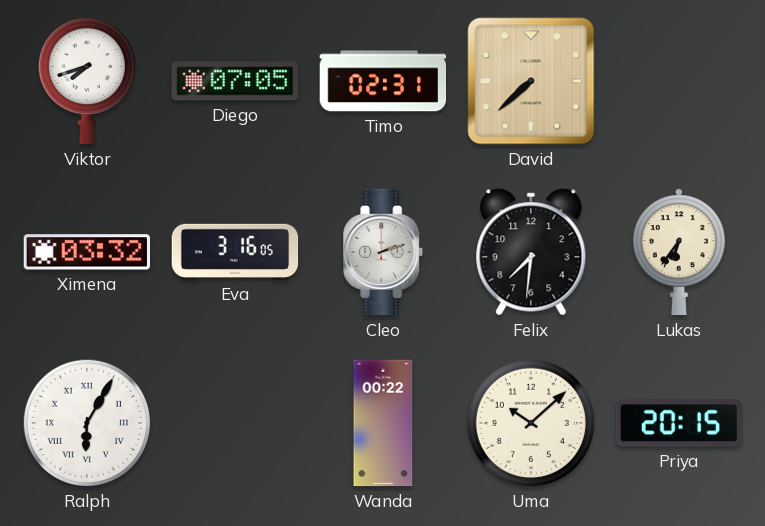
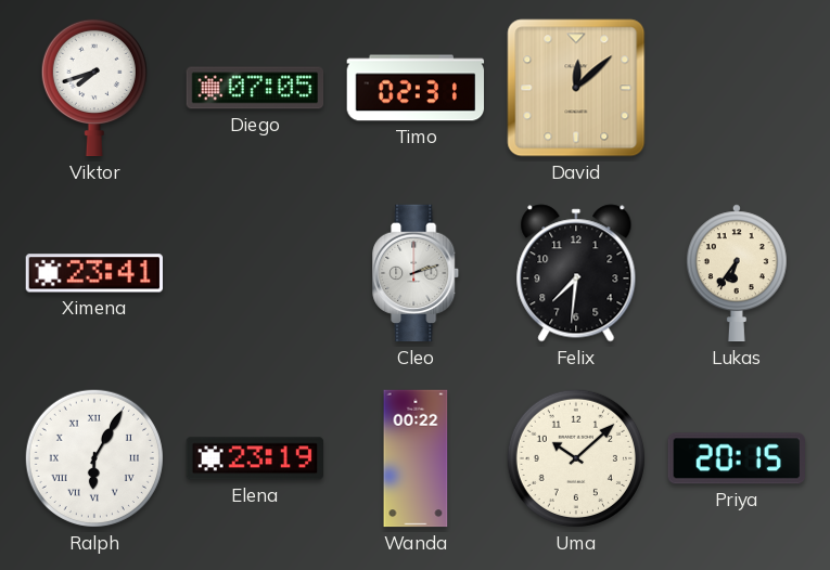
David: 7:38 -> 12:08 (576, 88)
Ximena: 03:32 -> 23:41 (94, 273)
Eva: 3:16 -> none (235, 252)
Elena: none -> 23:19 (255, 458)
